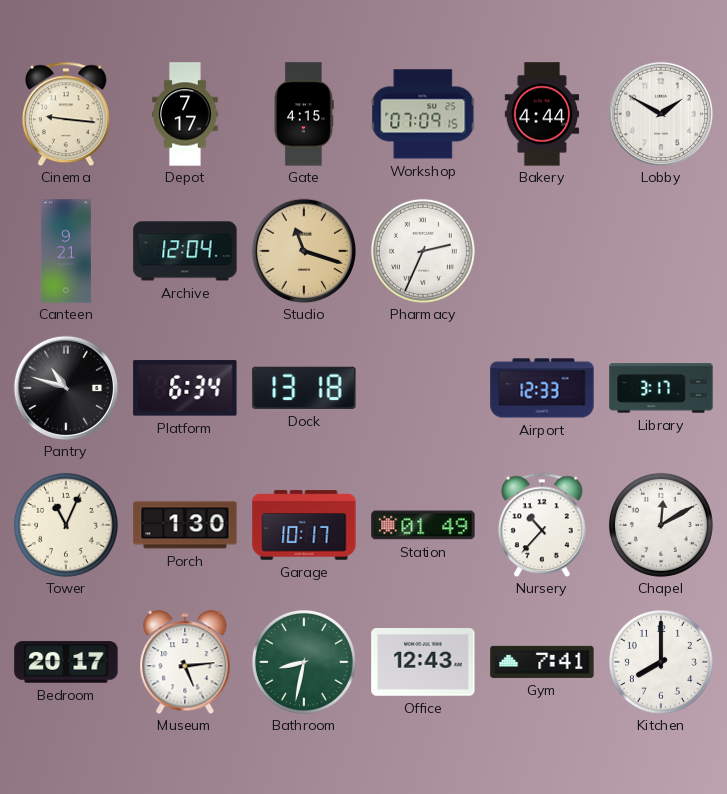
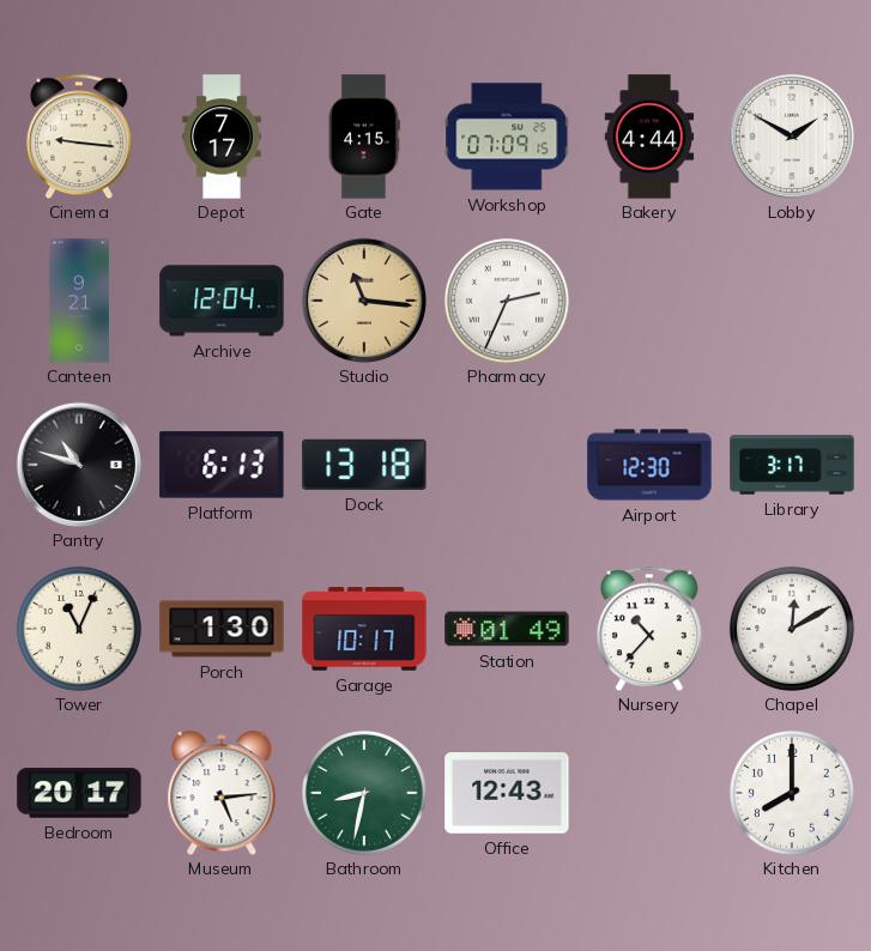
Studio: 11:18 -> 11:16 (363, 299)
Platform: 6:34 -> 6:13 (222, 465)
Airport: 12:33 -> 12:30 (649, 465)
Gym: 7:41 -> none (542, 662)
